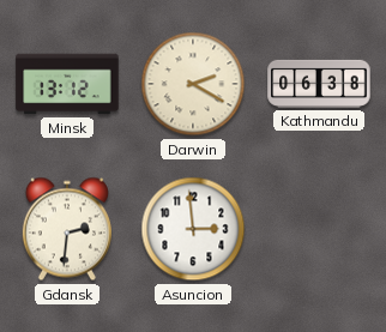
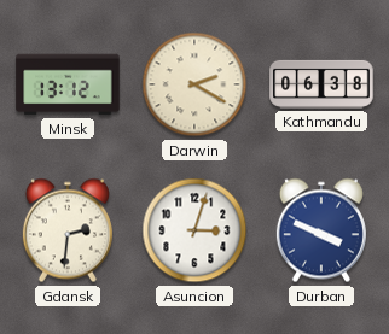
Asuncion: 2:59 -> 3:03 (194, 230)
Durban: none -> 3:49 (321, 230)
